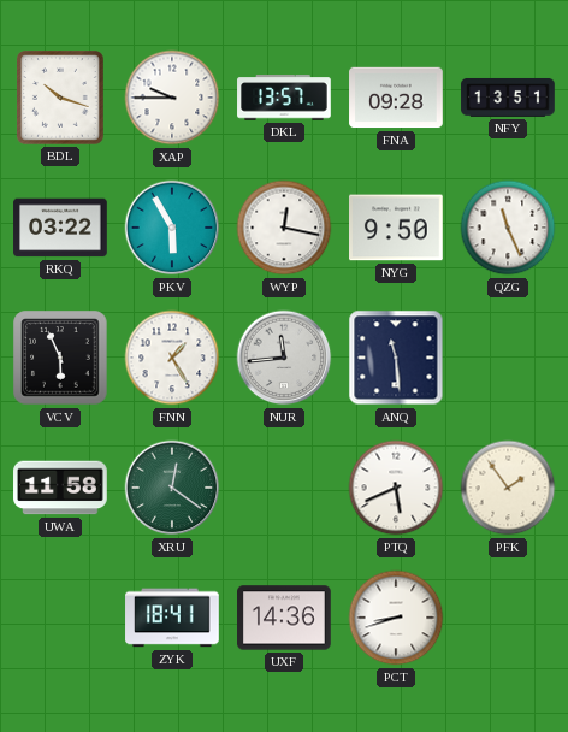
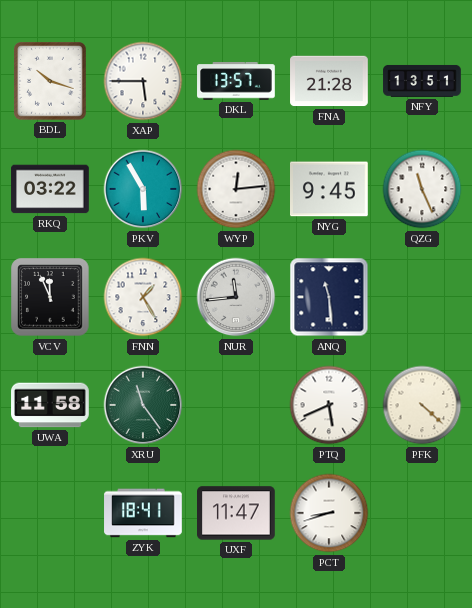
XAP: 9:45 -> 5:45 (143, 81)
FNA: 09:28 -> 21:28 (329, 81)
WYP: 12:17 -> 12:14 (236, 189)
NYG: 9:50 -> 9:45 (330, 189)
VCV: 5:56 -> 11:56 (50, 297)
XRU: 12:21 -> 11:24 (143, 405)
PFK: 1:54 -> 4:22 (422, 405)
UXF: 14:36 -> 11:47 (236, 513)
